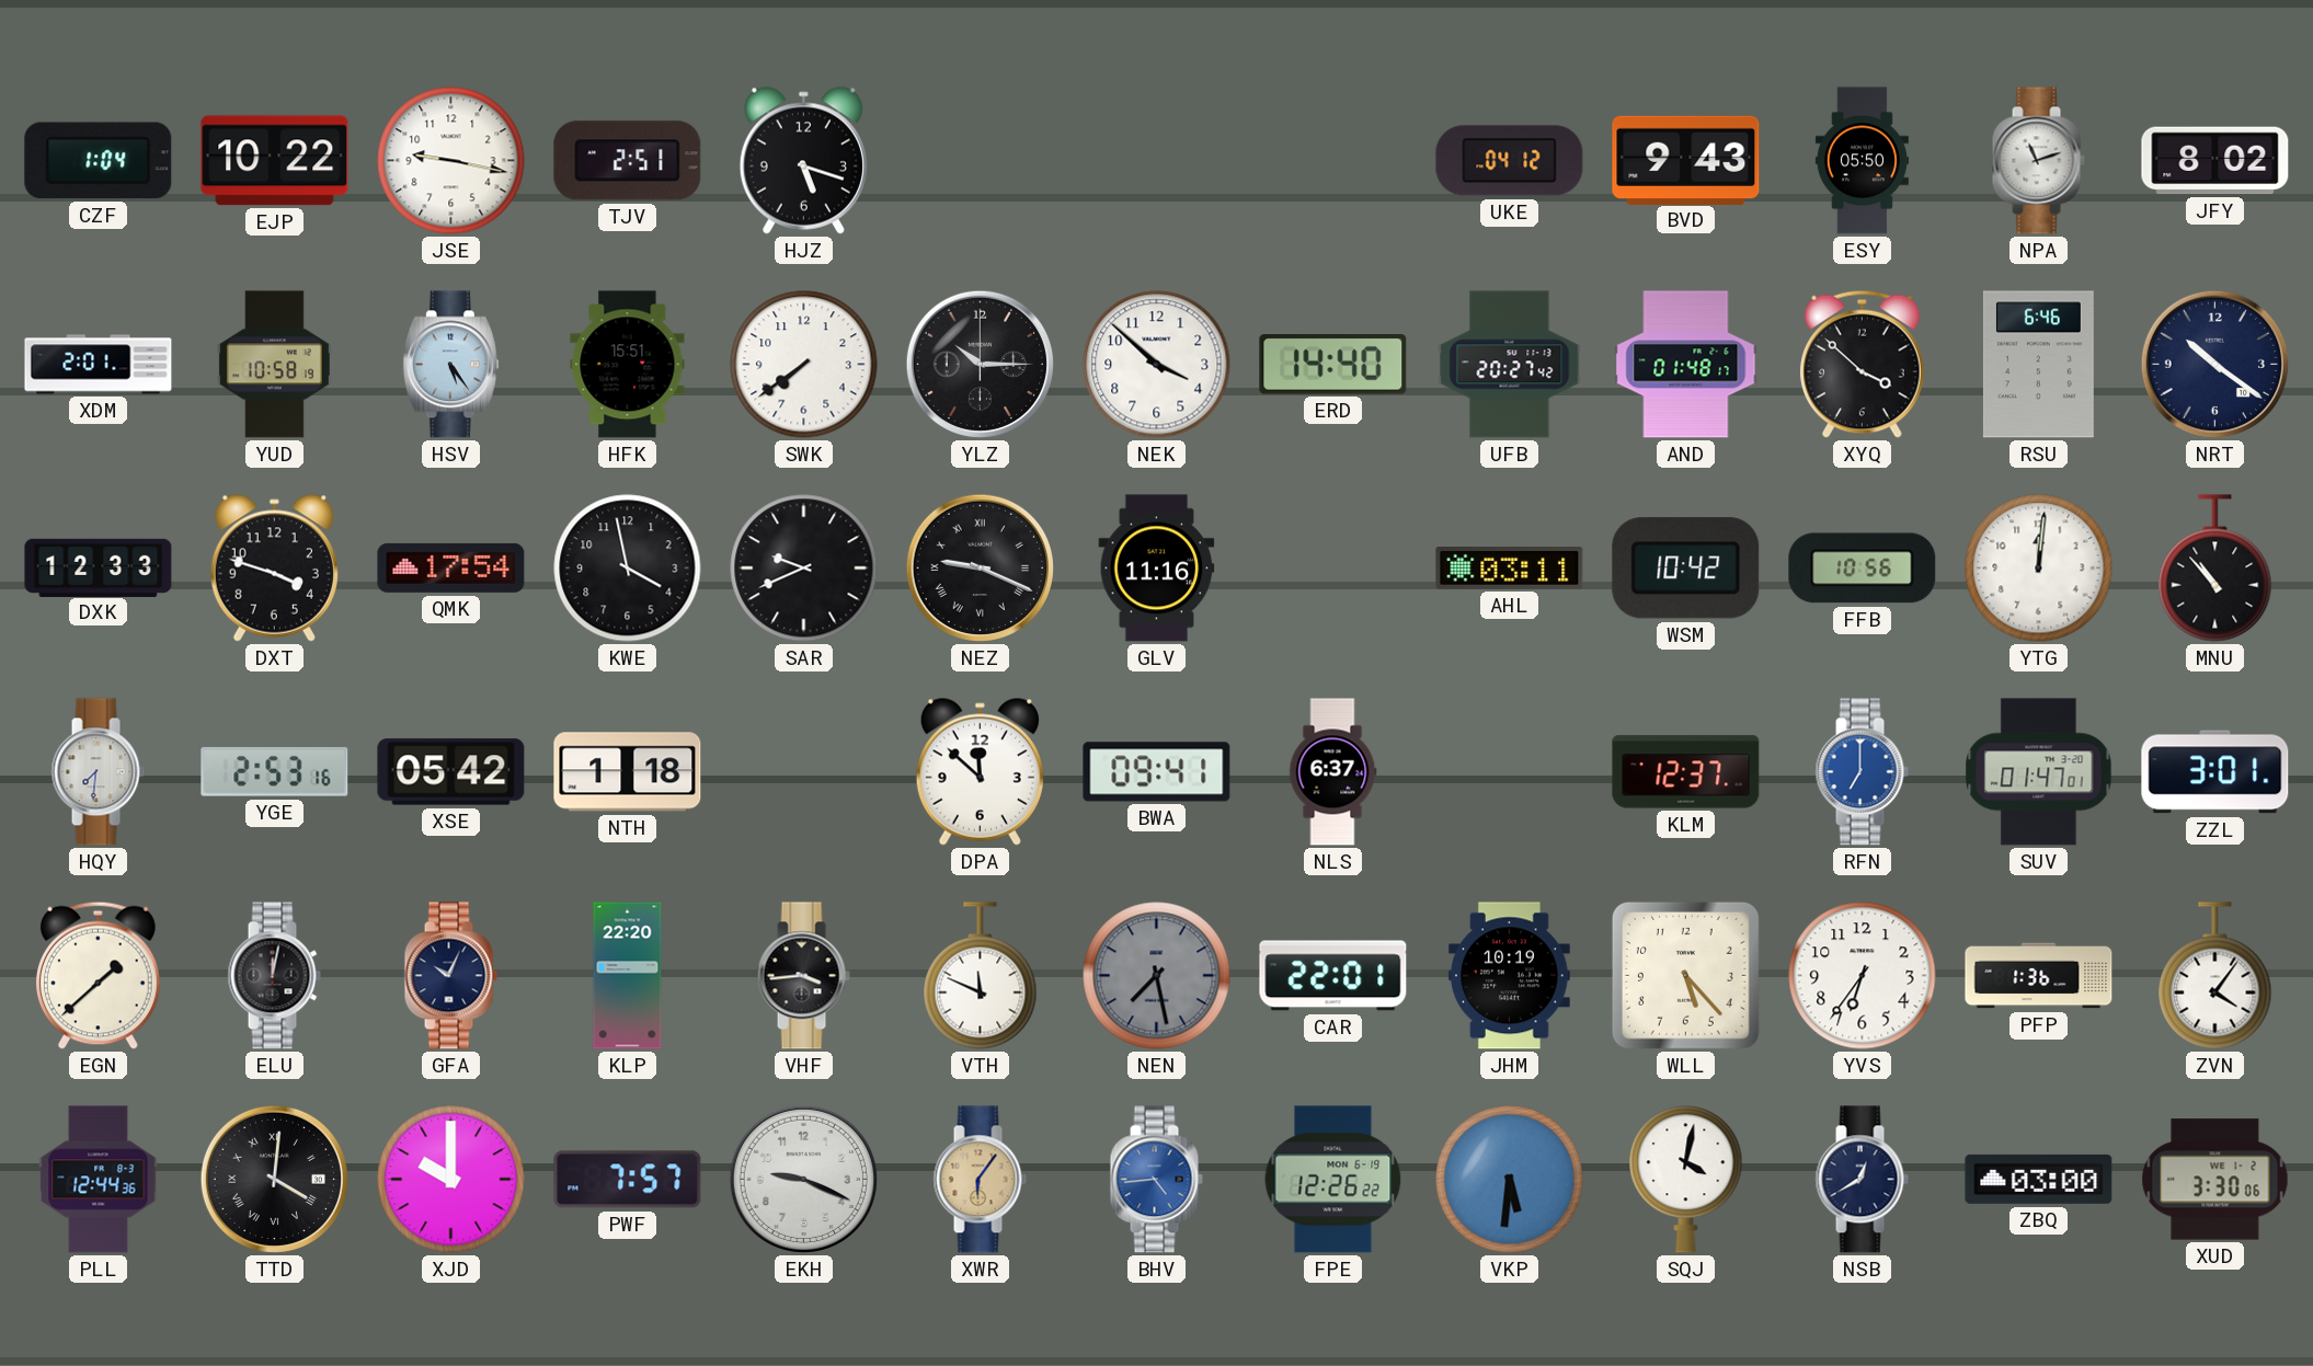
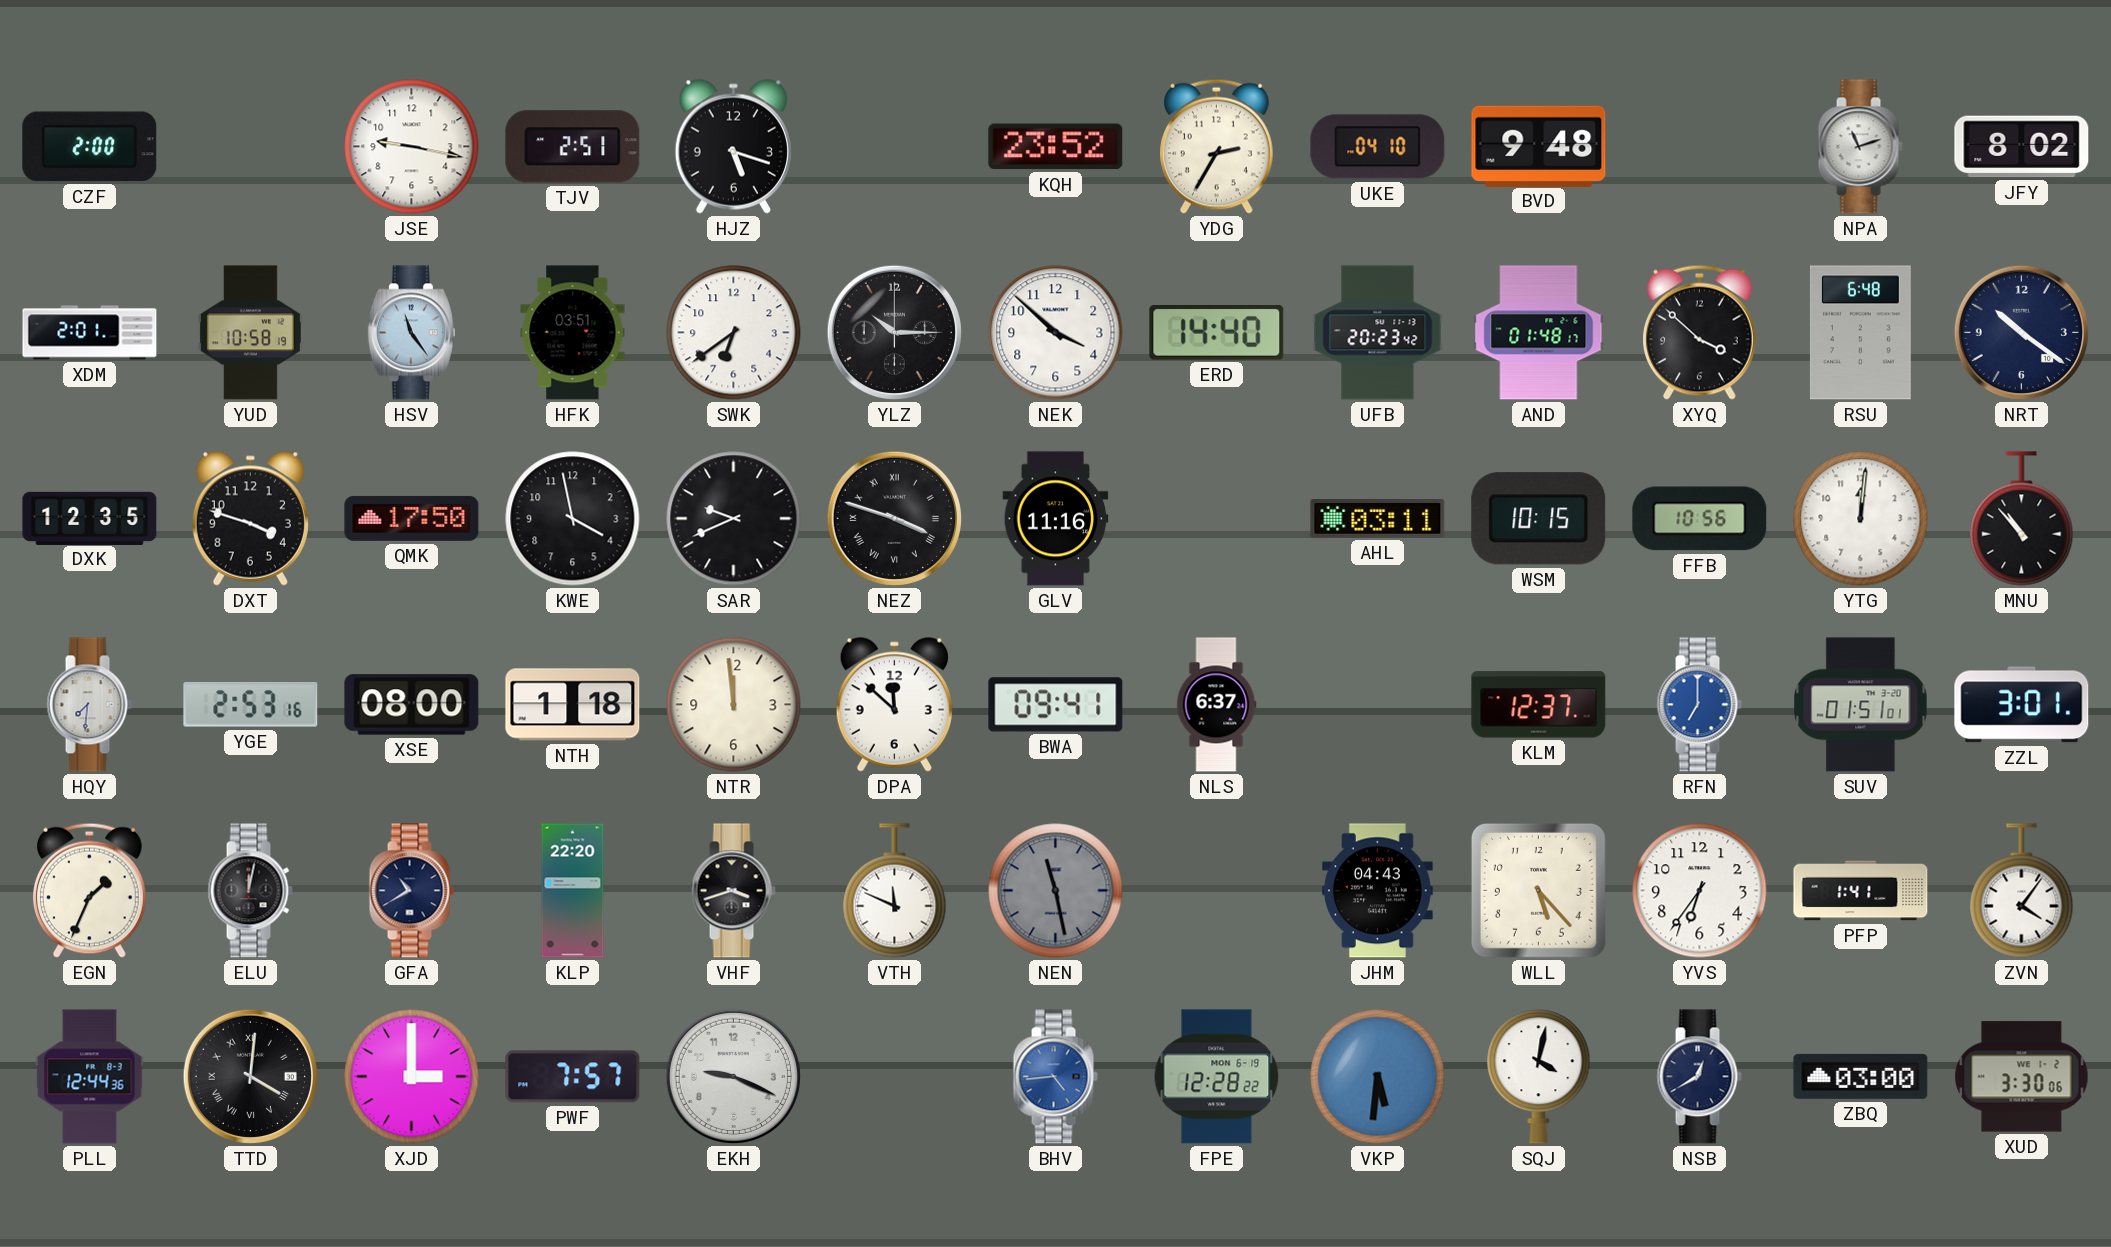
CZF: 1:04 -> 2:00 (90, 147)
EJP: 10:22 -> none (275, 161)
KQH: none -> 23:52 (1056, 147)
YDG: none -> 2:35 (1216, 146)
UKE: 04:12 -> 04:10 (1378, 147)
BVD: 9:43 -> 9:48 (1539, 146)
ESY: 05:50 -> none (1862, 161)
HSV: 5:24 -> 11:24 (411, 333)
HFK: 15:51 -> 03:51 (573, 333)
SWK: 7:39 -> 6:39 (734, 333)
UFB: 20:27 -> 20:23 (1378, 333)
RSU: 6:46 -> 6:48 (1860, 333)
DXK: 12:33 -> 12:35 (90, 518)
QMK: 17:54 -> 17:50 (412, 518)
NEZ: 9:19 -> 3:48 (894, 518)
WSM: 10:42 -> 10:15 (1539, 519)
XSE: 05:42 -> 08:00 (412, 705)
NTR: none -> 11:59 (734, 705)
SUV: 01:47 -> 01:51 (1861, 705)
EGN: 1:38 -> 1:34 (89, 890)
GFA: 10:04 -> 10:40 (411, 891)
VHF: 3:44 -> 3:42 (733, 891)
NEN: 7:28 -> 11:28 (1056, 891)
CAR: 22:01 -> none (1333, 976)
JHM: 10:19 -> 04:43 (1377, 891)
PFP: 1:36 -> 1:41 (1861, 891)
XJD: 10:00 -> 3:00 (412, 1077)
XWR: 6:06 -> none (980, 1180)
FPE: 12:26 -> 12:28 (1217, 1077)
